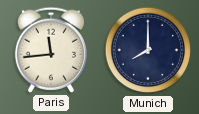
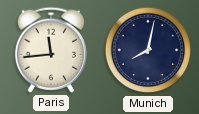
Munich: 8:00 -> 8:02 (148, 50)
